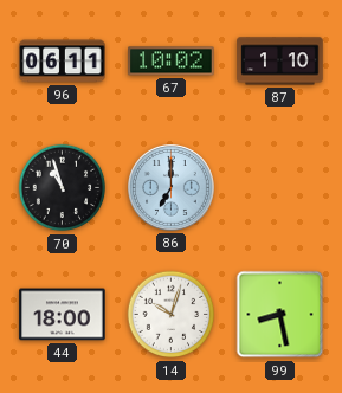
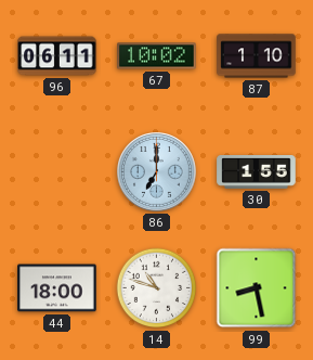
70: 10:57 -> none (63, 188)
30: none -> 1:55 (257, 172)
14: 10:03 -> 10:48 (157, 288)
